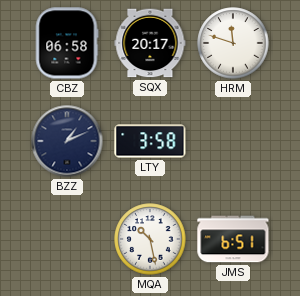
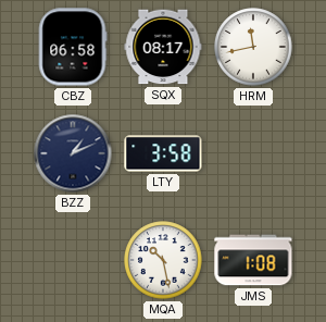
SQX: 20:17 -> 08:17 (163, 47)
HRM: 11:48 -> 11:43 (253, 47)
JMS: 6:51 -> 1:08 (253, 260)
